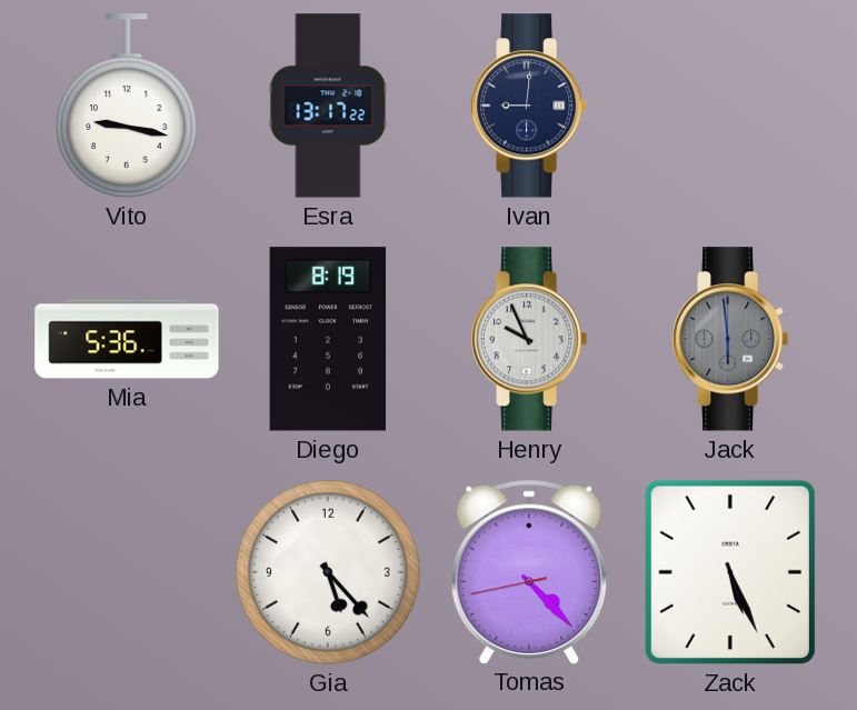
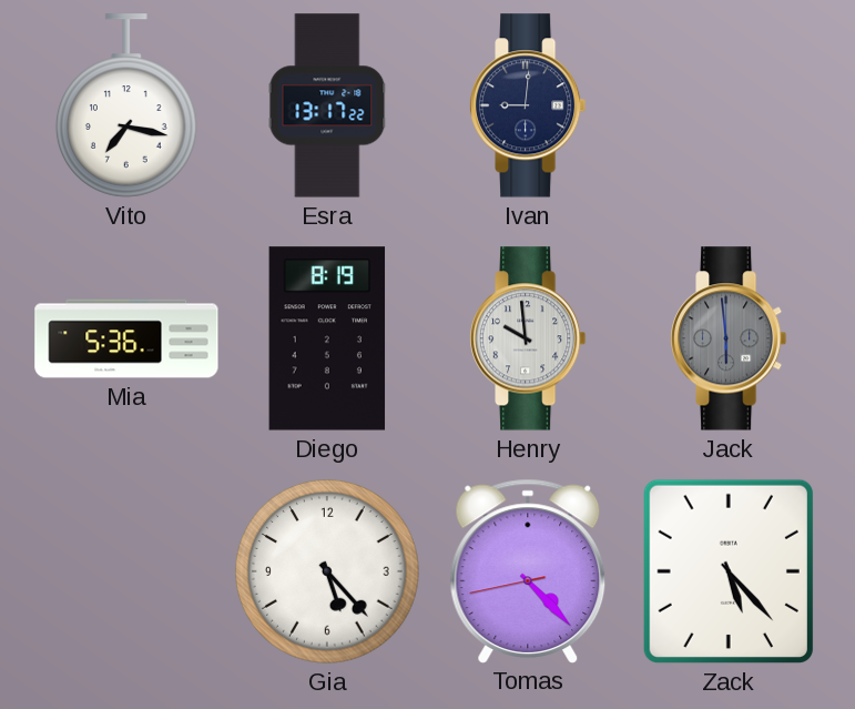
Vito: 9:17 -> 7:17 (126, 105)
Henry: 9:56 -> 9:59 (528, 338)
Zack: 5:26 -> 5:23 (729, 571)
